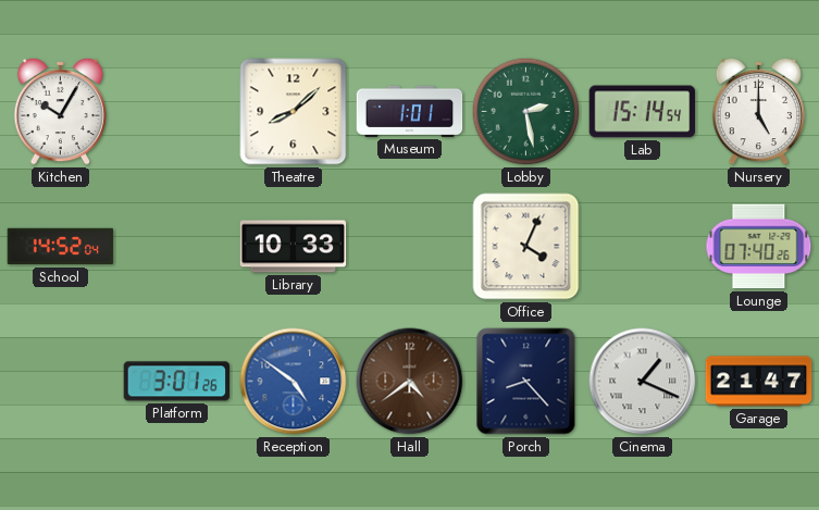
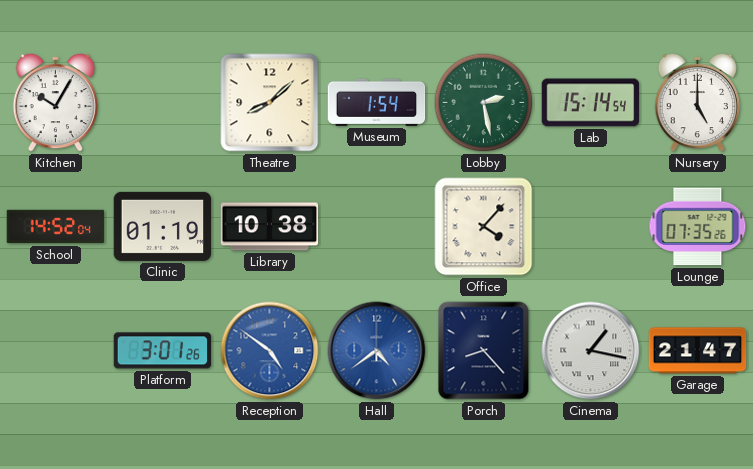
Museum: 1:01 -> 1:54 (377, 102)
Clinic: none -> 01:19 (163, 226)
Library: 10:33 -> 10:38 (270, 227)
Office: 4:04 -> 4:07 (484, 227)
Lounge: 07:40 -> 07:35 (698, 227)
Hall dial: brown -> blue (377, 351)
Cinema: 1:19 -> 1:17 (591, 351)
